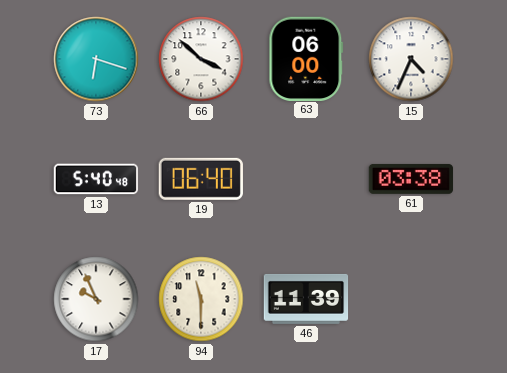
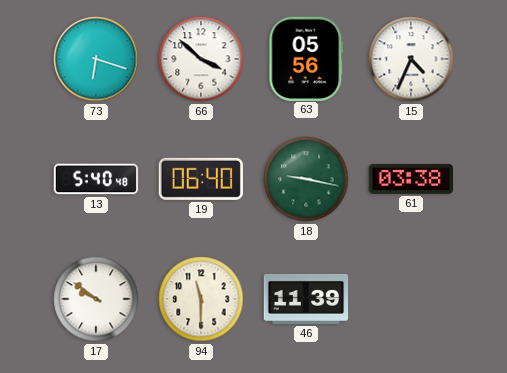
63: 06:00 -> 05:56 (306, 58)
18: none -> 9:17 (306, 179)
17: 9:56 -> 9:51 (96, 299)
